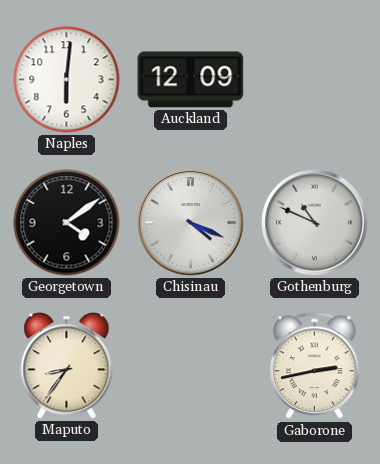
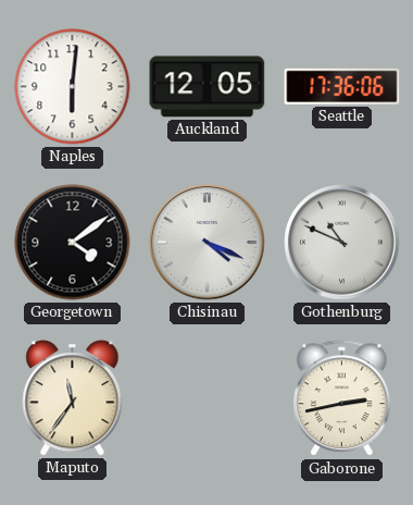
Auckland: 12:09 -> 12:05 (208, 87)
Seattle: none -> 17:36 (342, 86)
Maputo: 8:36 -> 11:36 (73, 398)
